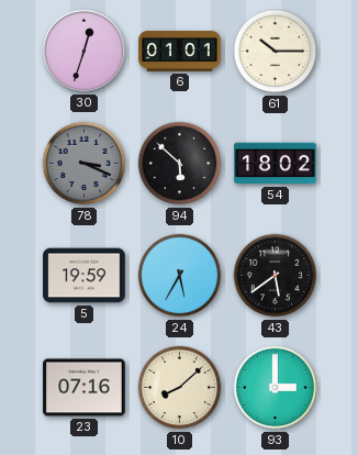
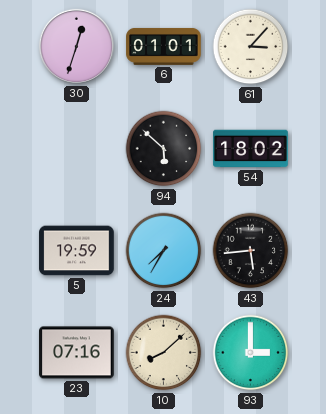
61: 10:15 -> 3:07 (251, 47)
78: 3:19 -> none (85, 164)
24: 5:35 -> 7:35 (164, 251)
43: 5:39 -> 5:44 (251, 251)
